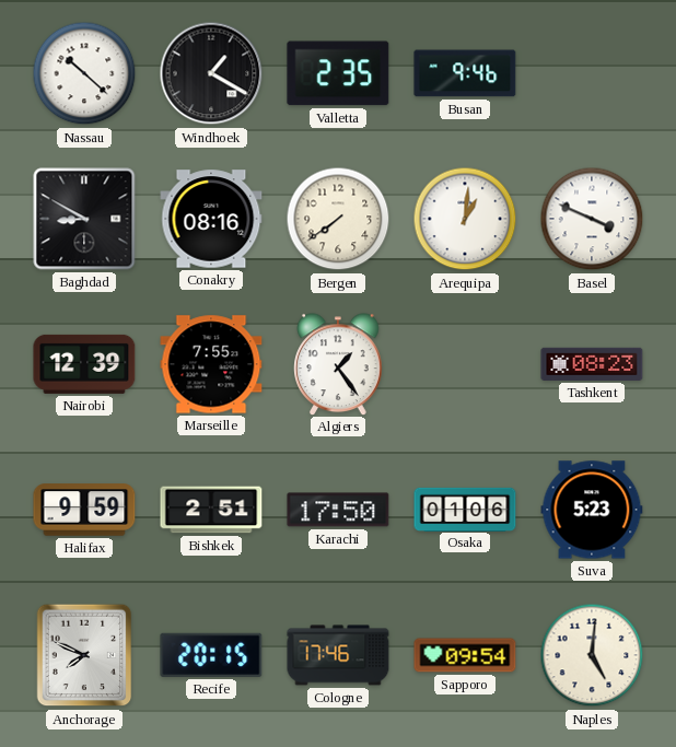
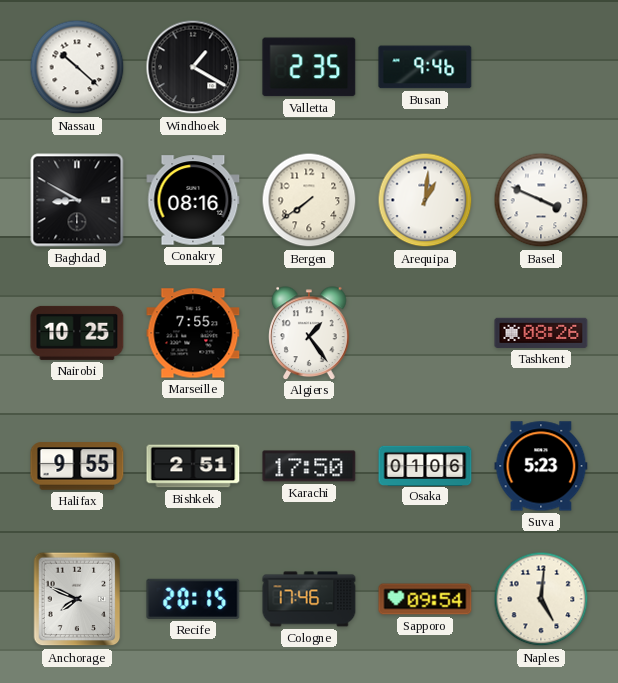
Nairobi: 12:39 -> 10:25 (77, 333)
Tashkent: 08:23 -> 08:26 (541, 333)
Halifax: 9:59 -> 9:55 (77, 466)
